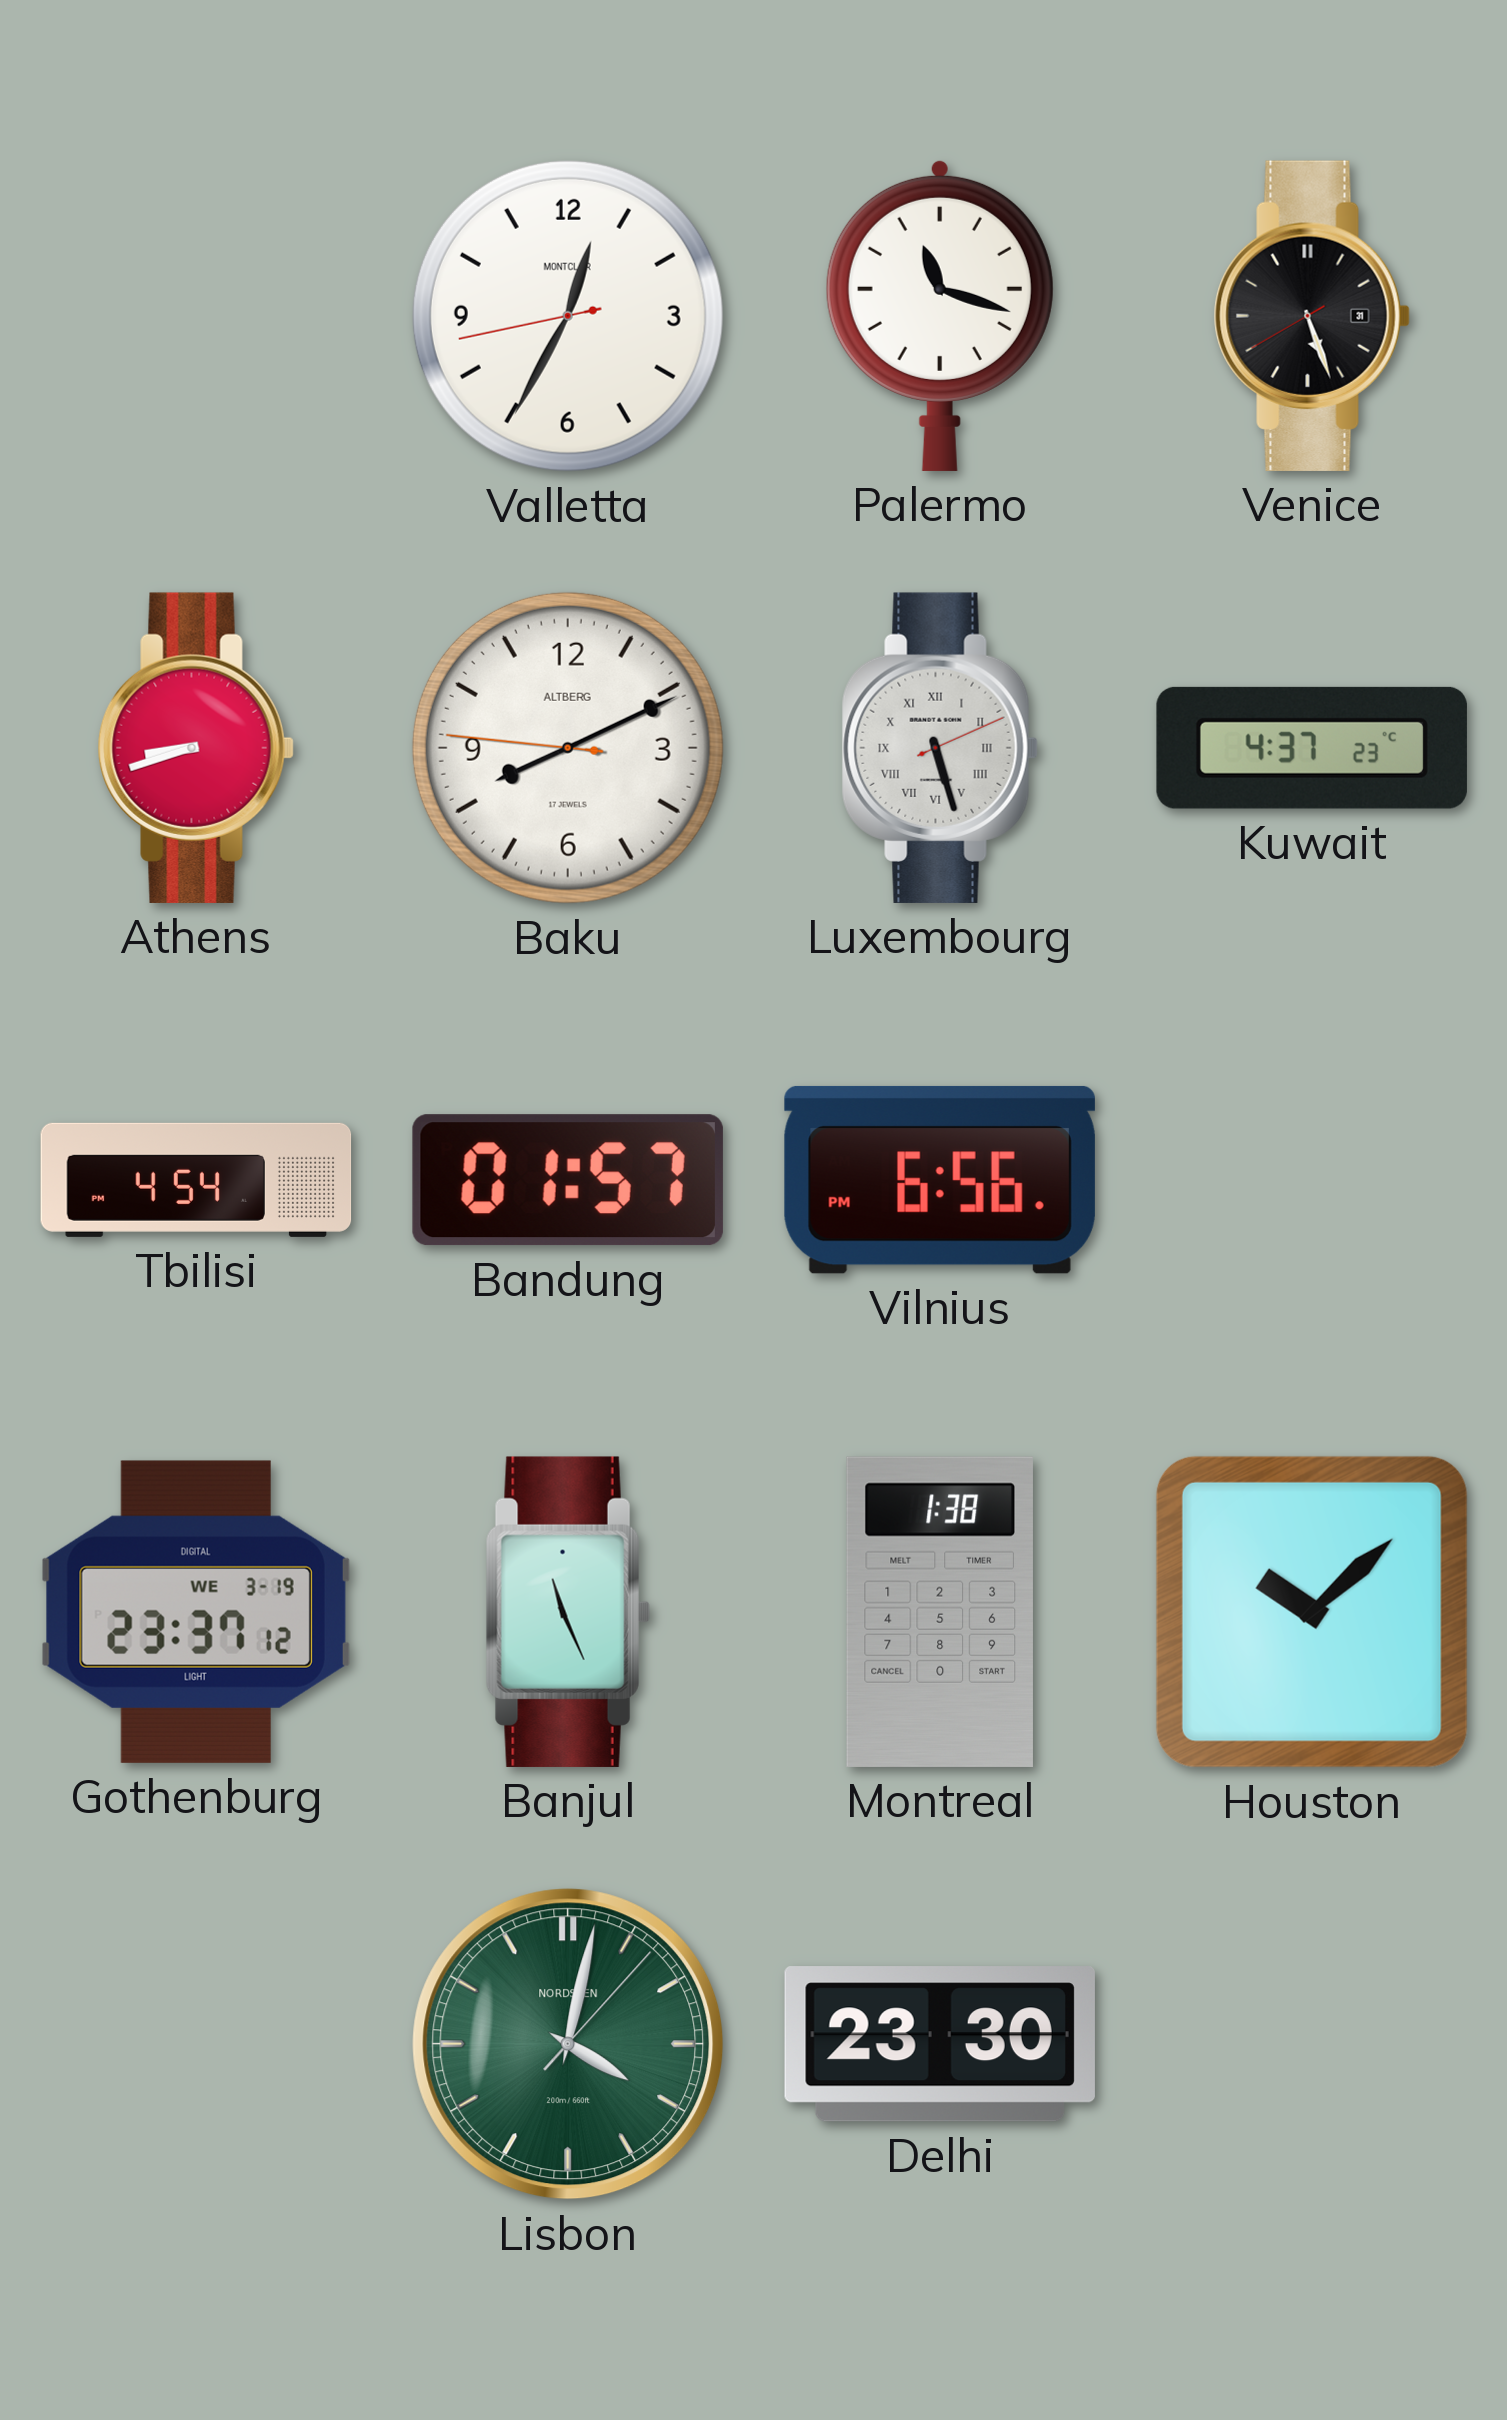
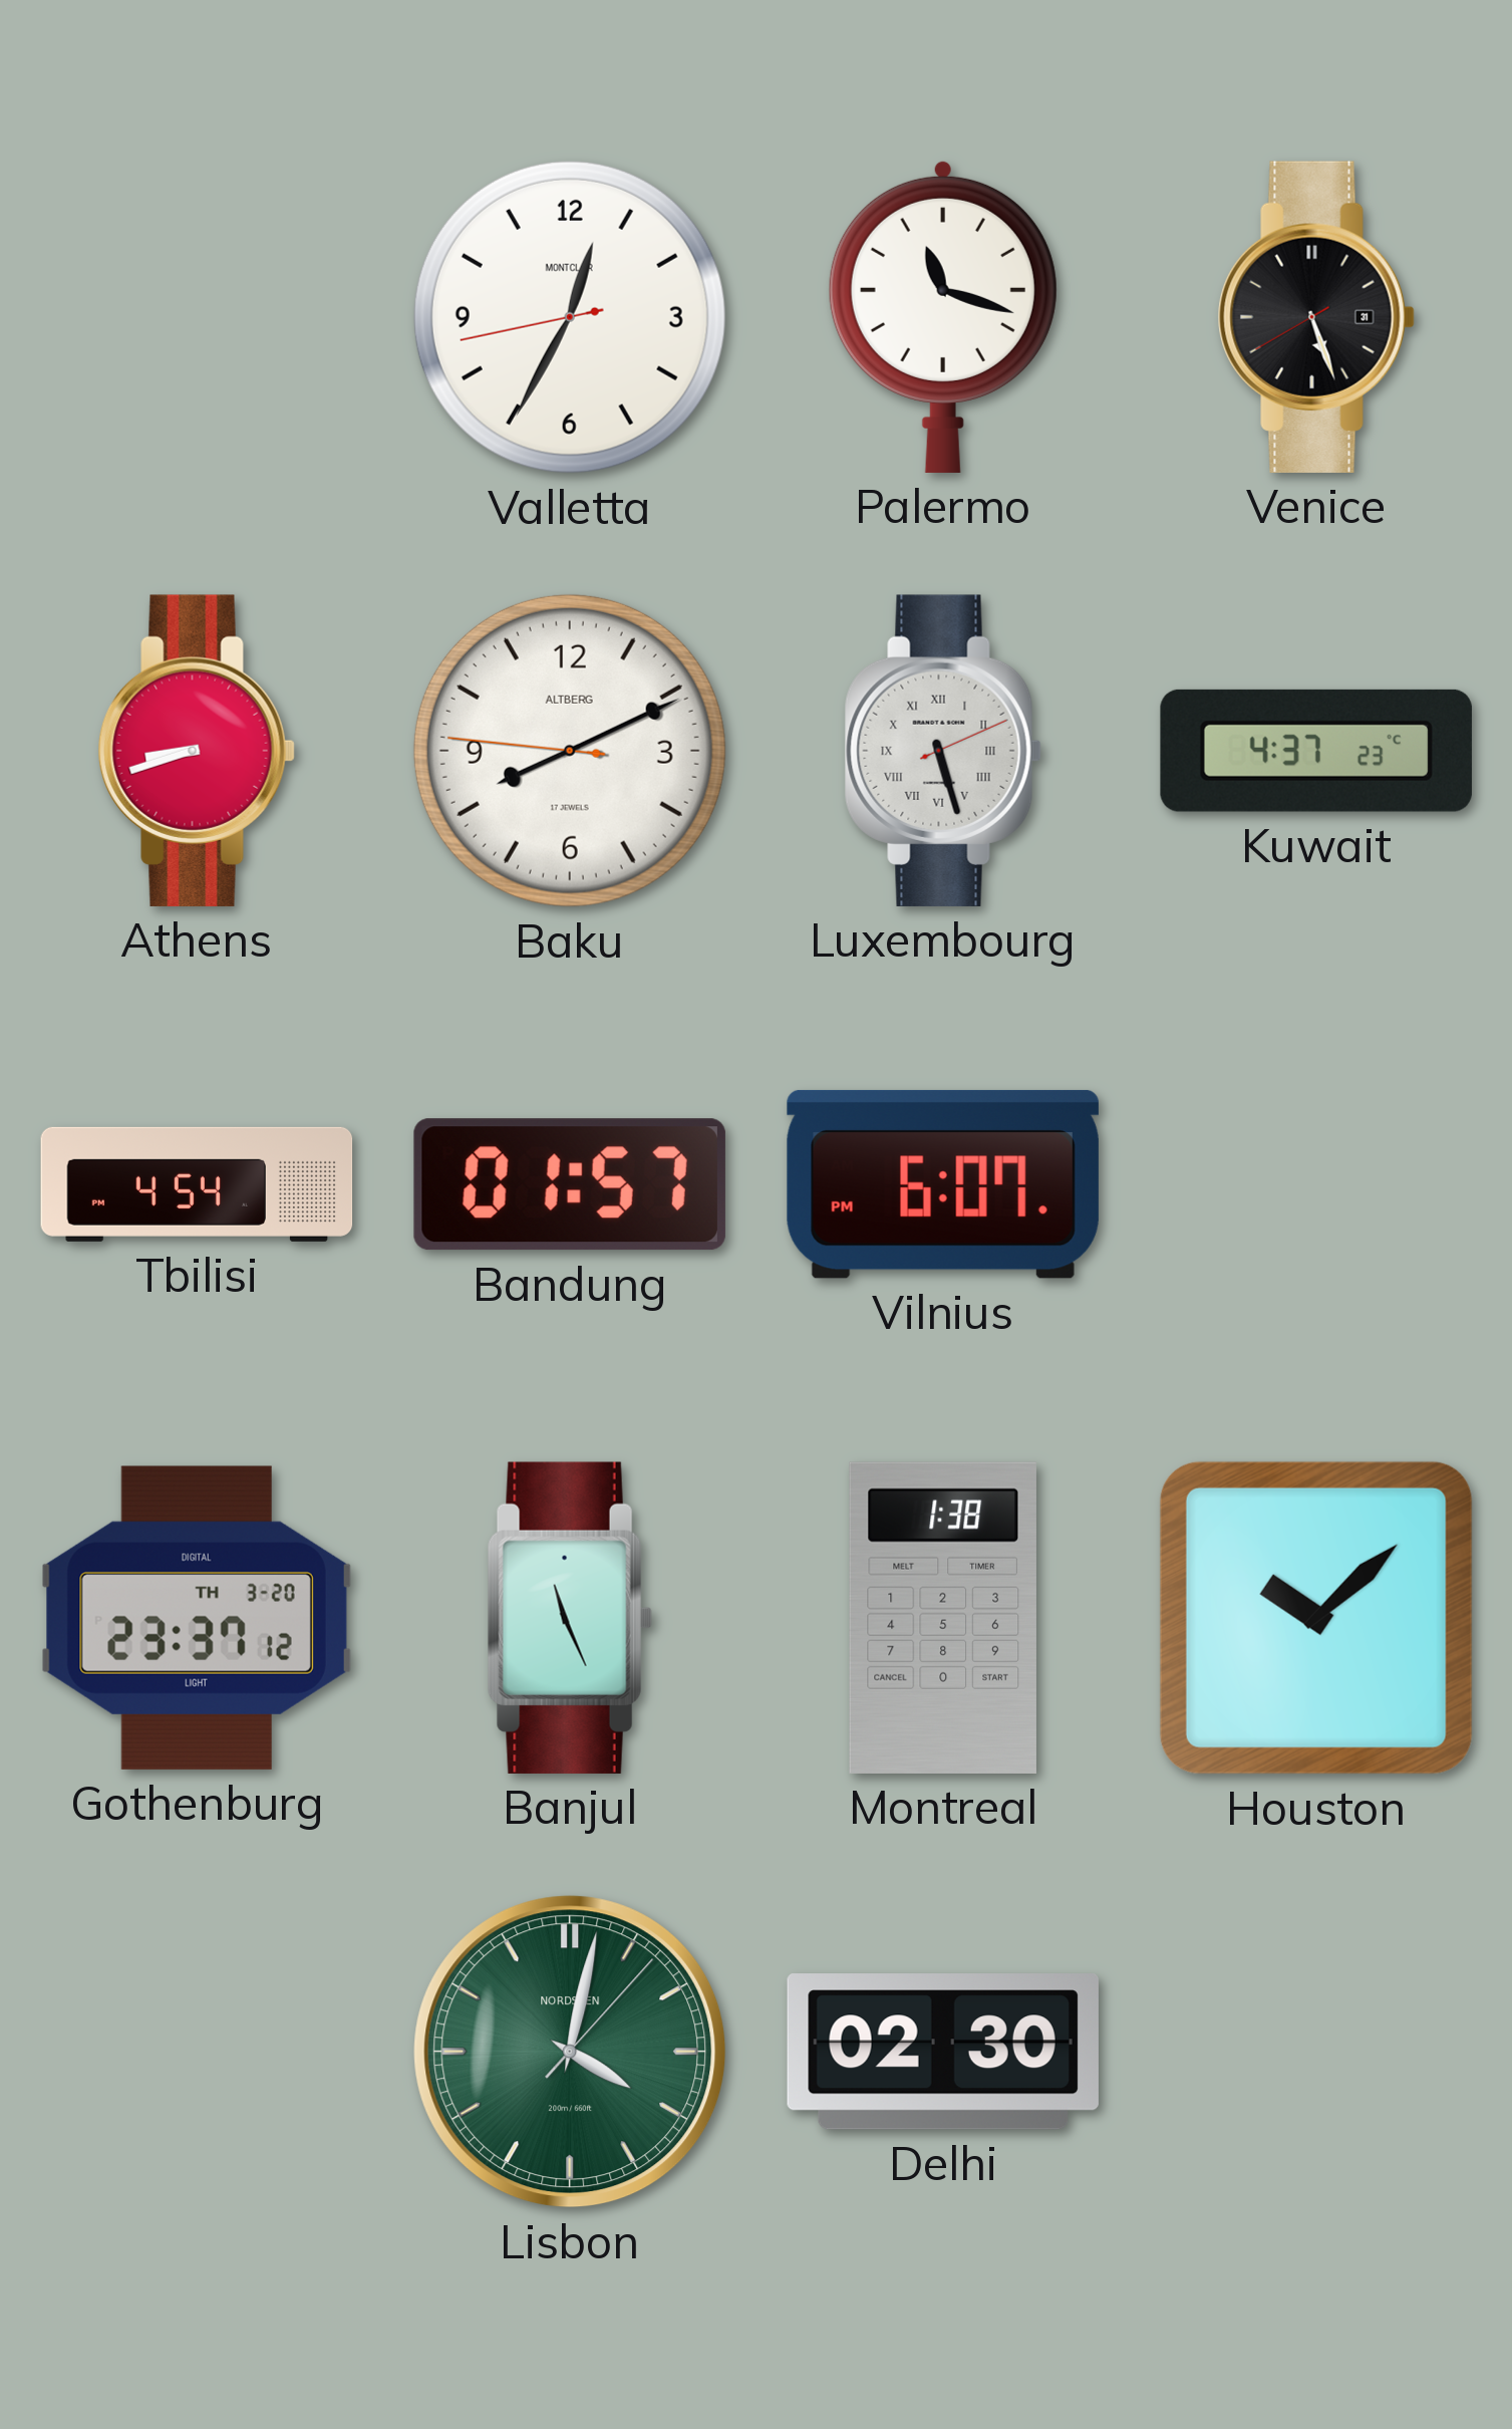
Vilnius: 6:56 -> 6:07 (943, 1184)
Gothenburg date: WE 3-19 -> TH 3-20 (197, 1618)
Delhi: 23:30 -> 02:30 (943, 2052)
